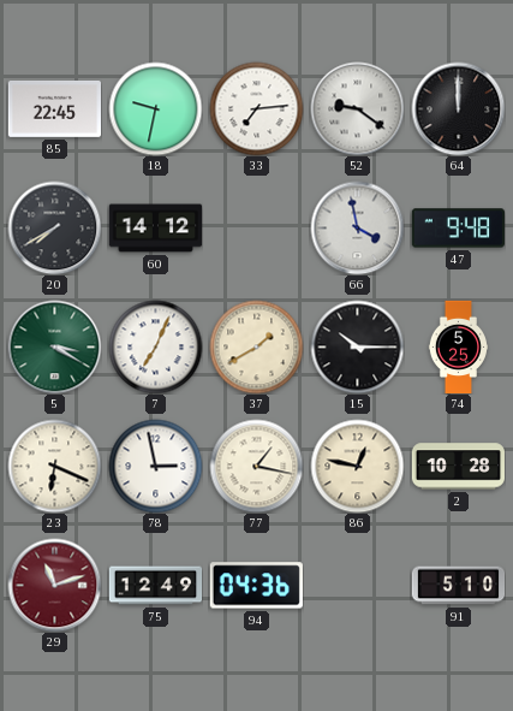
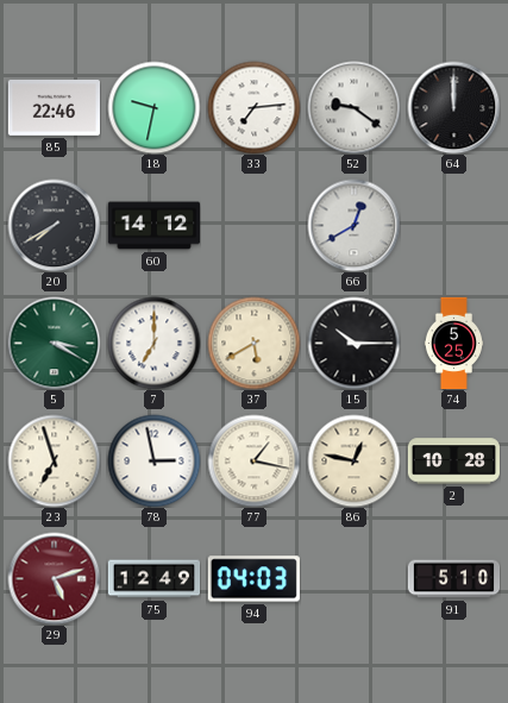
85: 22:45 -> 22:46 (54, 107)
66: 3:58 -> 12:40 (353, 225)
47: 9:48 -> none (458, 229)
7: 7:04 -> 7:00 (153, 343)
37: 1:40 -> 5:40 (253, 343)
23: 6:19 -> 6:57 (54, 460)
29: 11:12 -> 5:12 (54, 578)
94: 04:36 -> 04:03 (253, 579)
